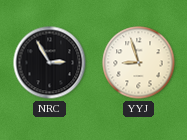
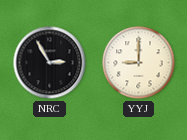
YYJ: 8:57 -> 9:00 (139, 63)
